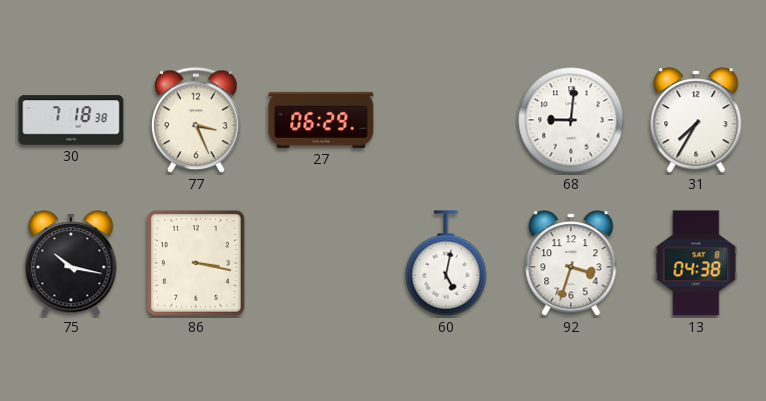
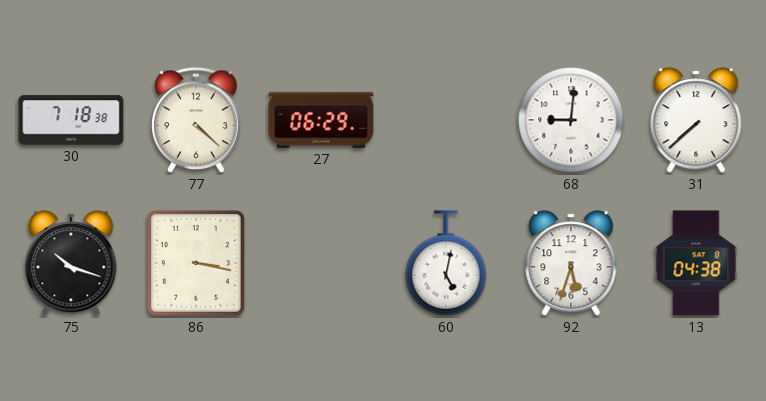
77: 3:26 -> 4:22 (197, 121)
31: 7:35 -> 7:38 (696, 120)
75: 10:17 -> 10:18 (71, 263)
92: 3:33 -> 5:33 (571, 263)
